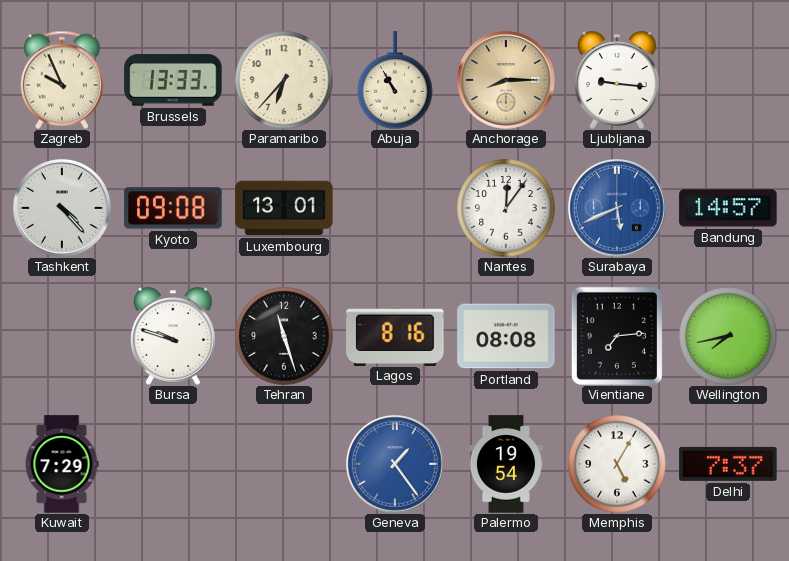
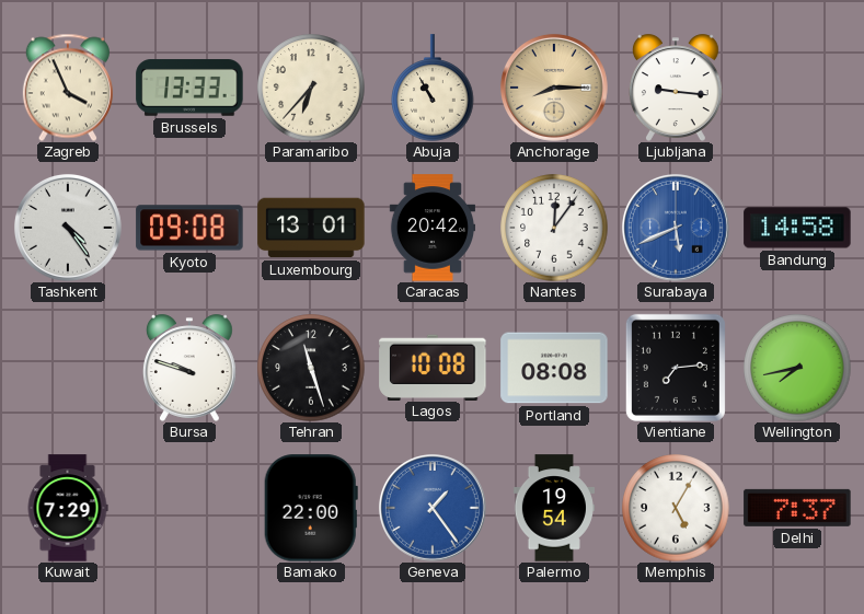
Zagreb: 9:56 -> 3:56 (68, 88)
Tashkent: 4:23 -> 4:24 (68, 228)
Caracas: none -> 20:42 (431, 228)
Bandung: 14:57 -> 14:58 (797, 228)
Lagos: 8:16 -> 10:08 (433, 367)
Bamako: none -> 22:00 (311, 508)
